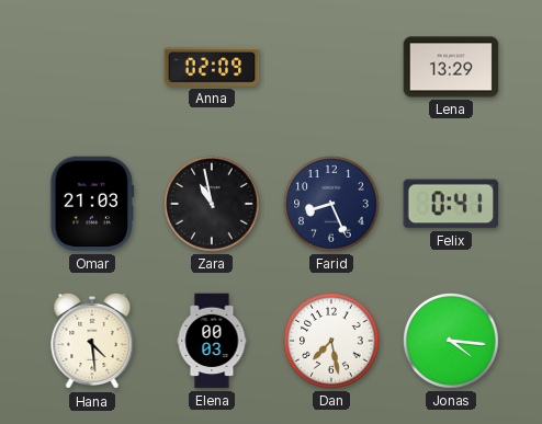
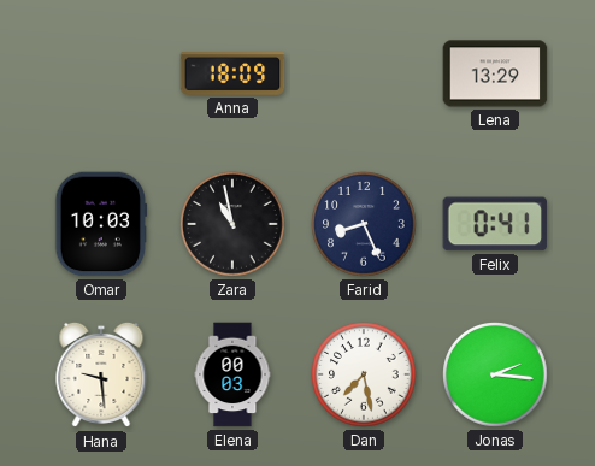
Anna: 02:09 -> 18:09 (232, 73)
Omar: 21:03 -> 10:03 (101, 224)
Hana: 4:29 -> 9:29 (101, 374)
Jonas: 4:16 -> 2:16 (496, 376)
